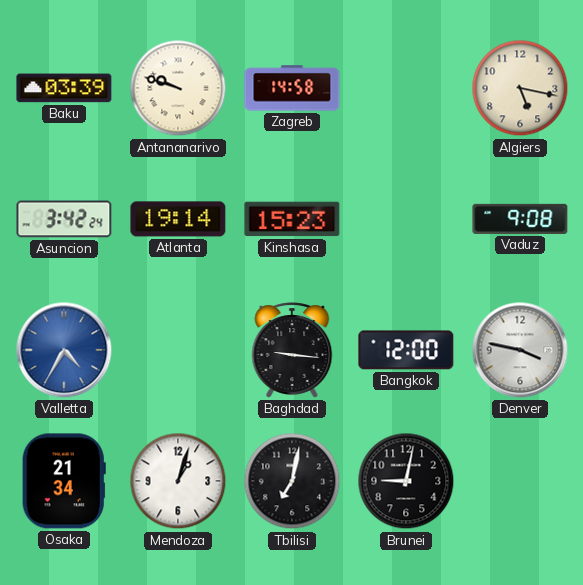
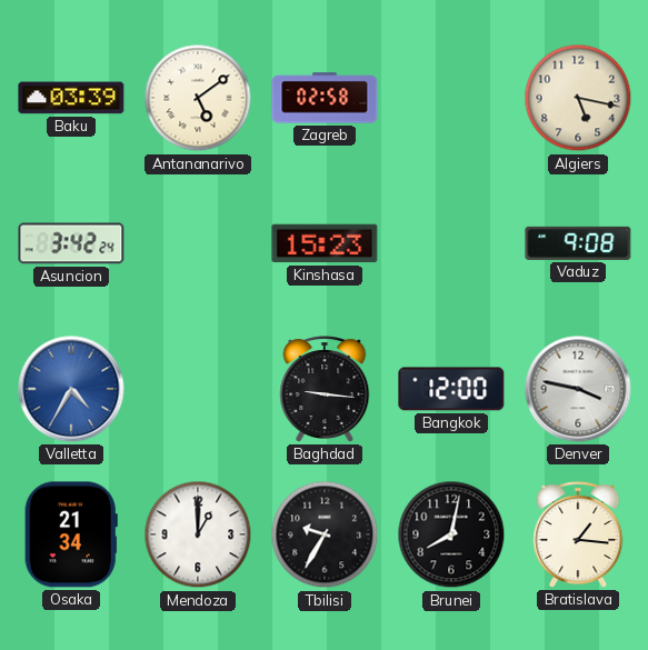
Antananarivo: 9:48 -> 5:09 (198, 98)
Zagreb: 14:58 -> 02:58 (325, 98)
Atlanta: 19:14 -> none (178, 219)
Mendoza: 1:03 -> 1:00 (198, 534)
Tbilisi: 7:02 -> 9:35 (325, 534)
Brunei: 9:02 -> 8:02 (451, 534)
Bratislava: none -> 1:16 (578, 534)
